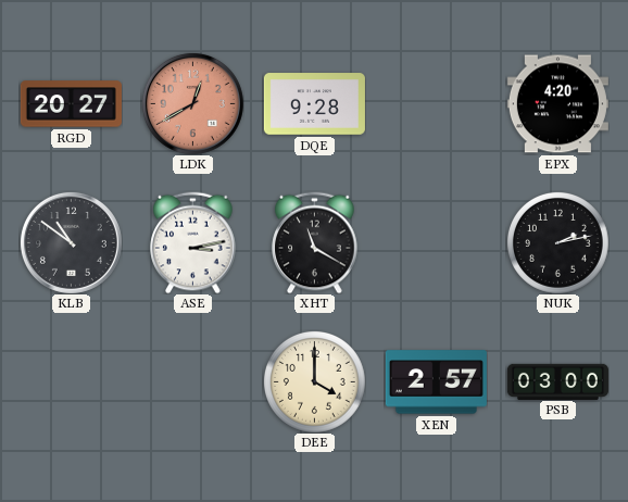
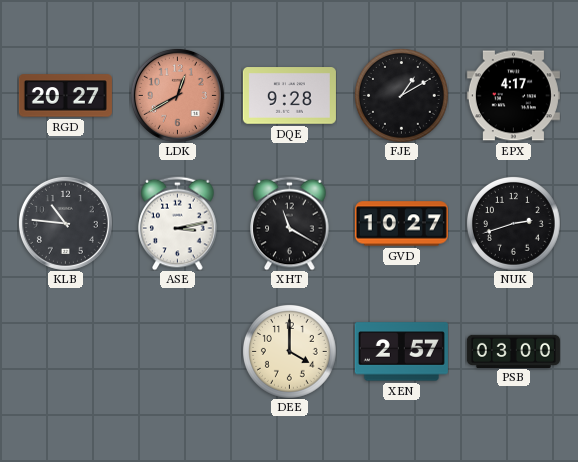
FJE: none -> 1:10 (401, 95)
EPX: 4:20 -> 4:17 (513, 96)
KLB: 10:51 -> 10:46 (65, 223)
GVD: none -> 10:27 (401, 224)
NUK: 2:13 -> 2:42 (513, 223)
